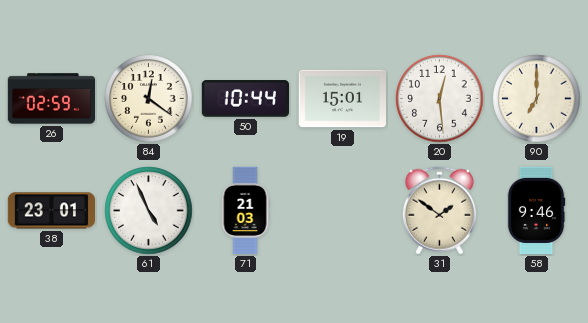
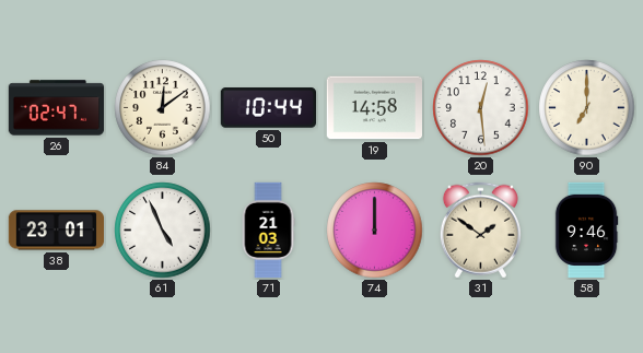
26: 02:59 -> 02:47 (57, 108)
84: 12:21 -> 12:09 (163, 108)
19: 15:01 -> 14:58 (374, 108)
74: none -> 12:00 (375, 231)
